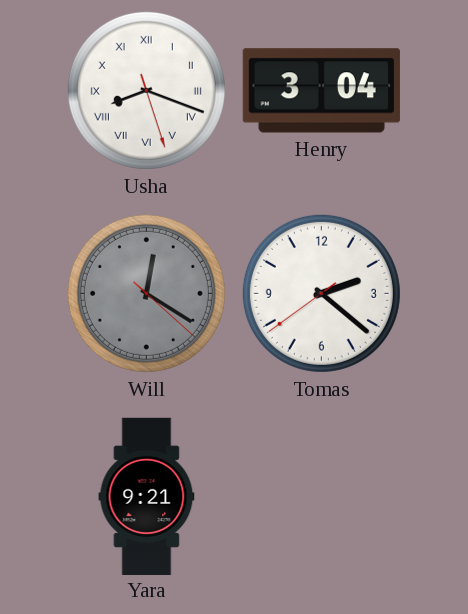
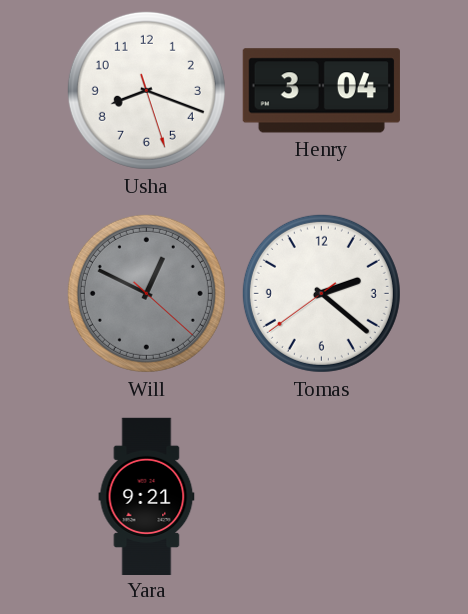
Usha numerals: Roman -> Arabic (146, 90)
Will: 12:20 -> 12:49 (146, 293)
